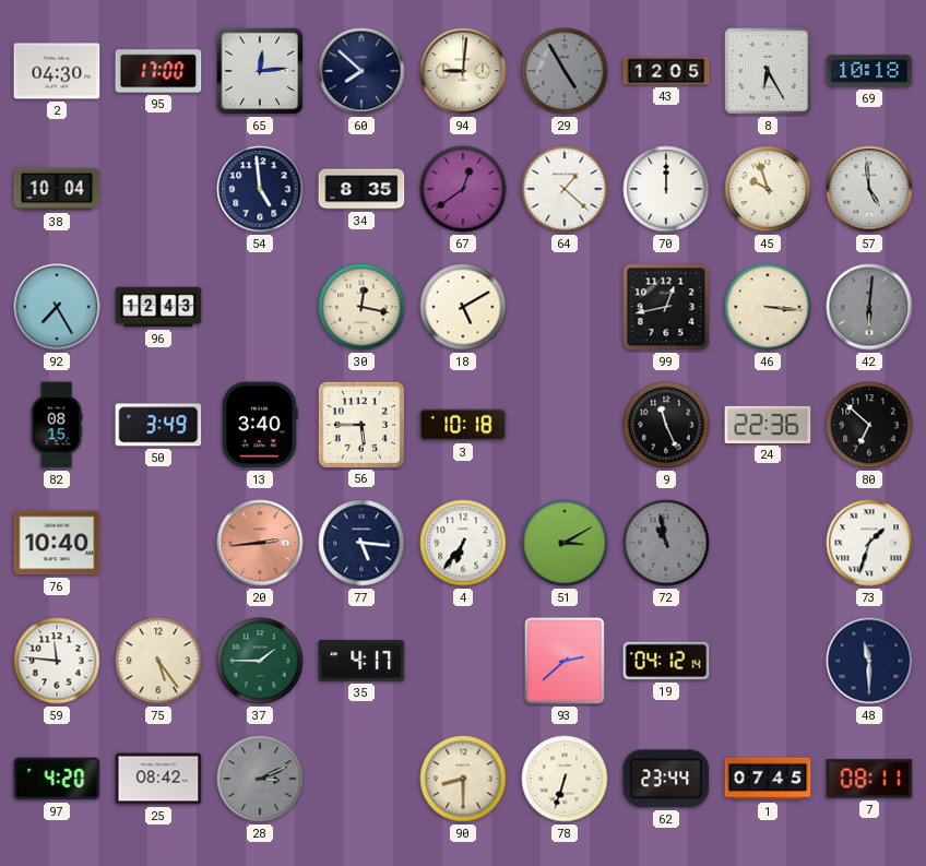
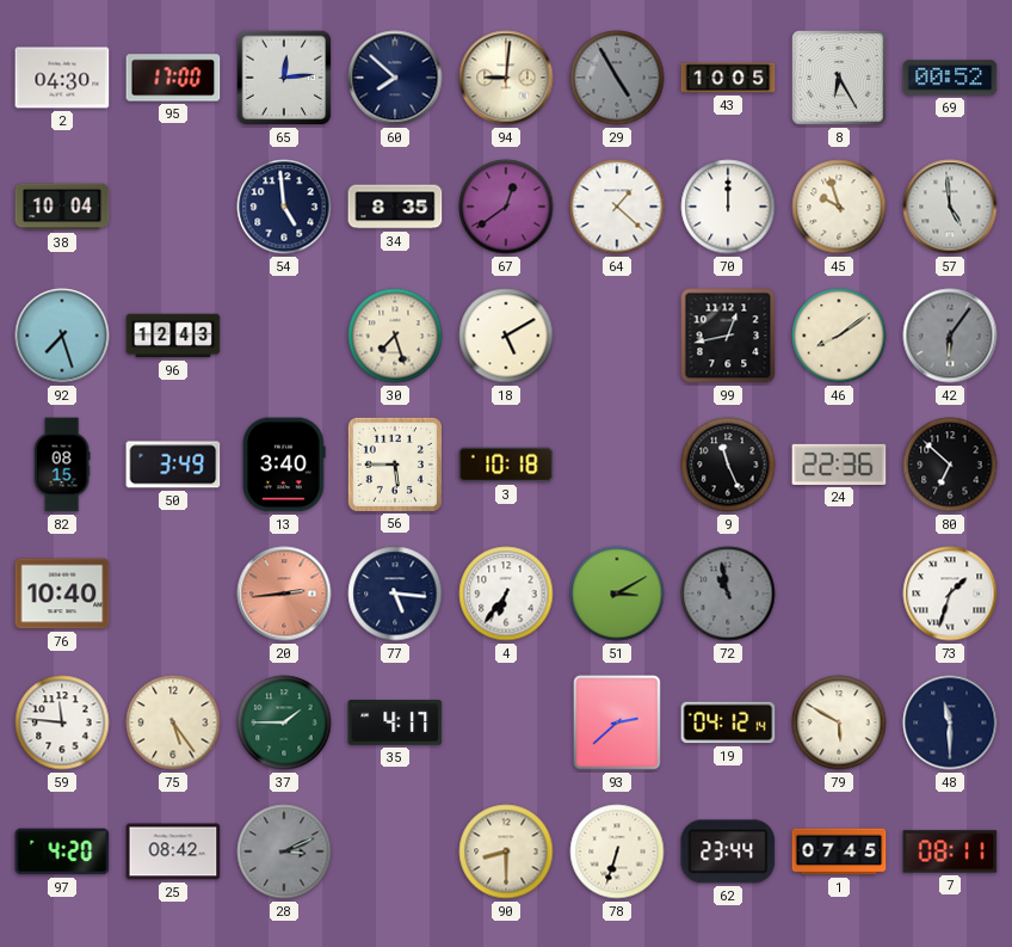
43: 12:05 -> 10:05 (728, 78)
69: 10:18 -> 00:52 (950, 78)
92: 7:25 -> 7:27 (62, 336)
30: 12:17 -> 7:27 (395, 336)
46: 3:16 -> 8:09 (839, 336)
42: 6:01 -> 6:06 (950, 336)
79: none -> 5:50 (839, 722)
